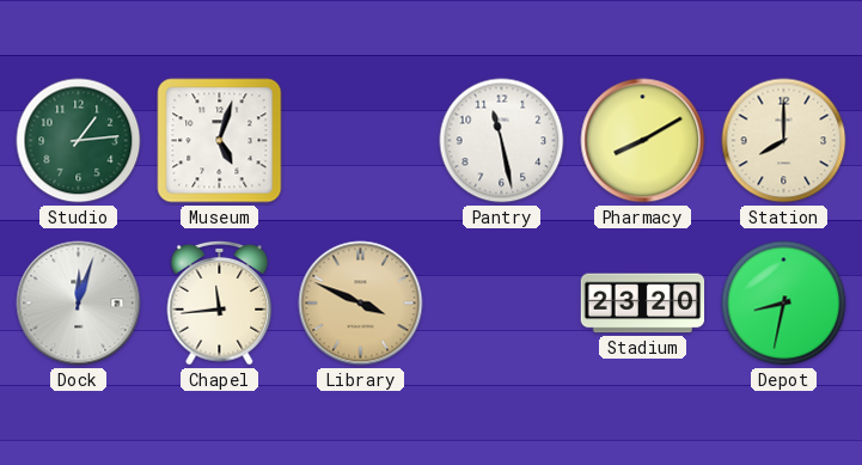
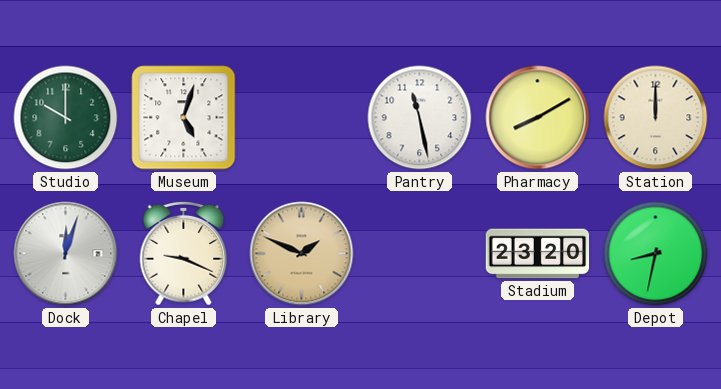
Studio: 1:14 -> 10:00 (66, 118)
Station: 8:00 -> 12:00 (656, 118)
Chapel: 11:44 -> 9:19 (184, 254)
Library: 3:49 -> 1:49 (302, 254)
